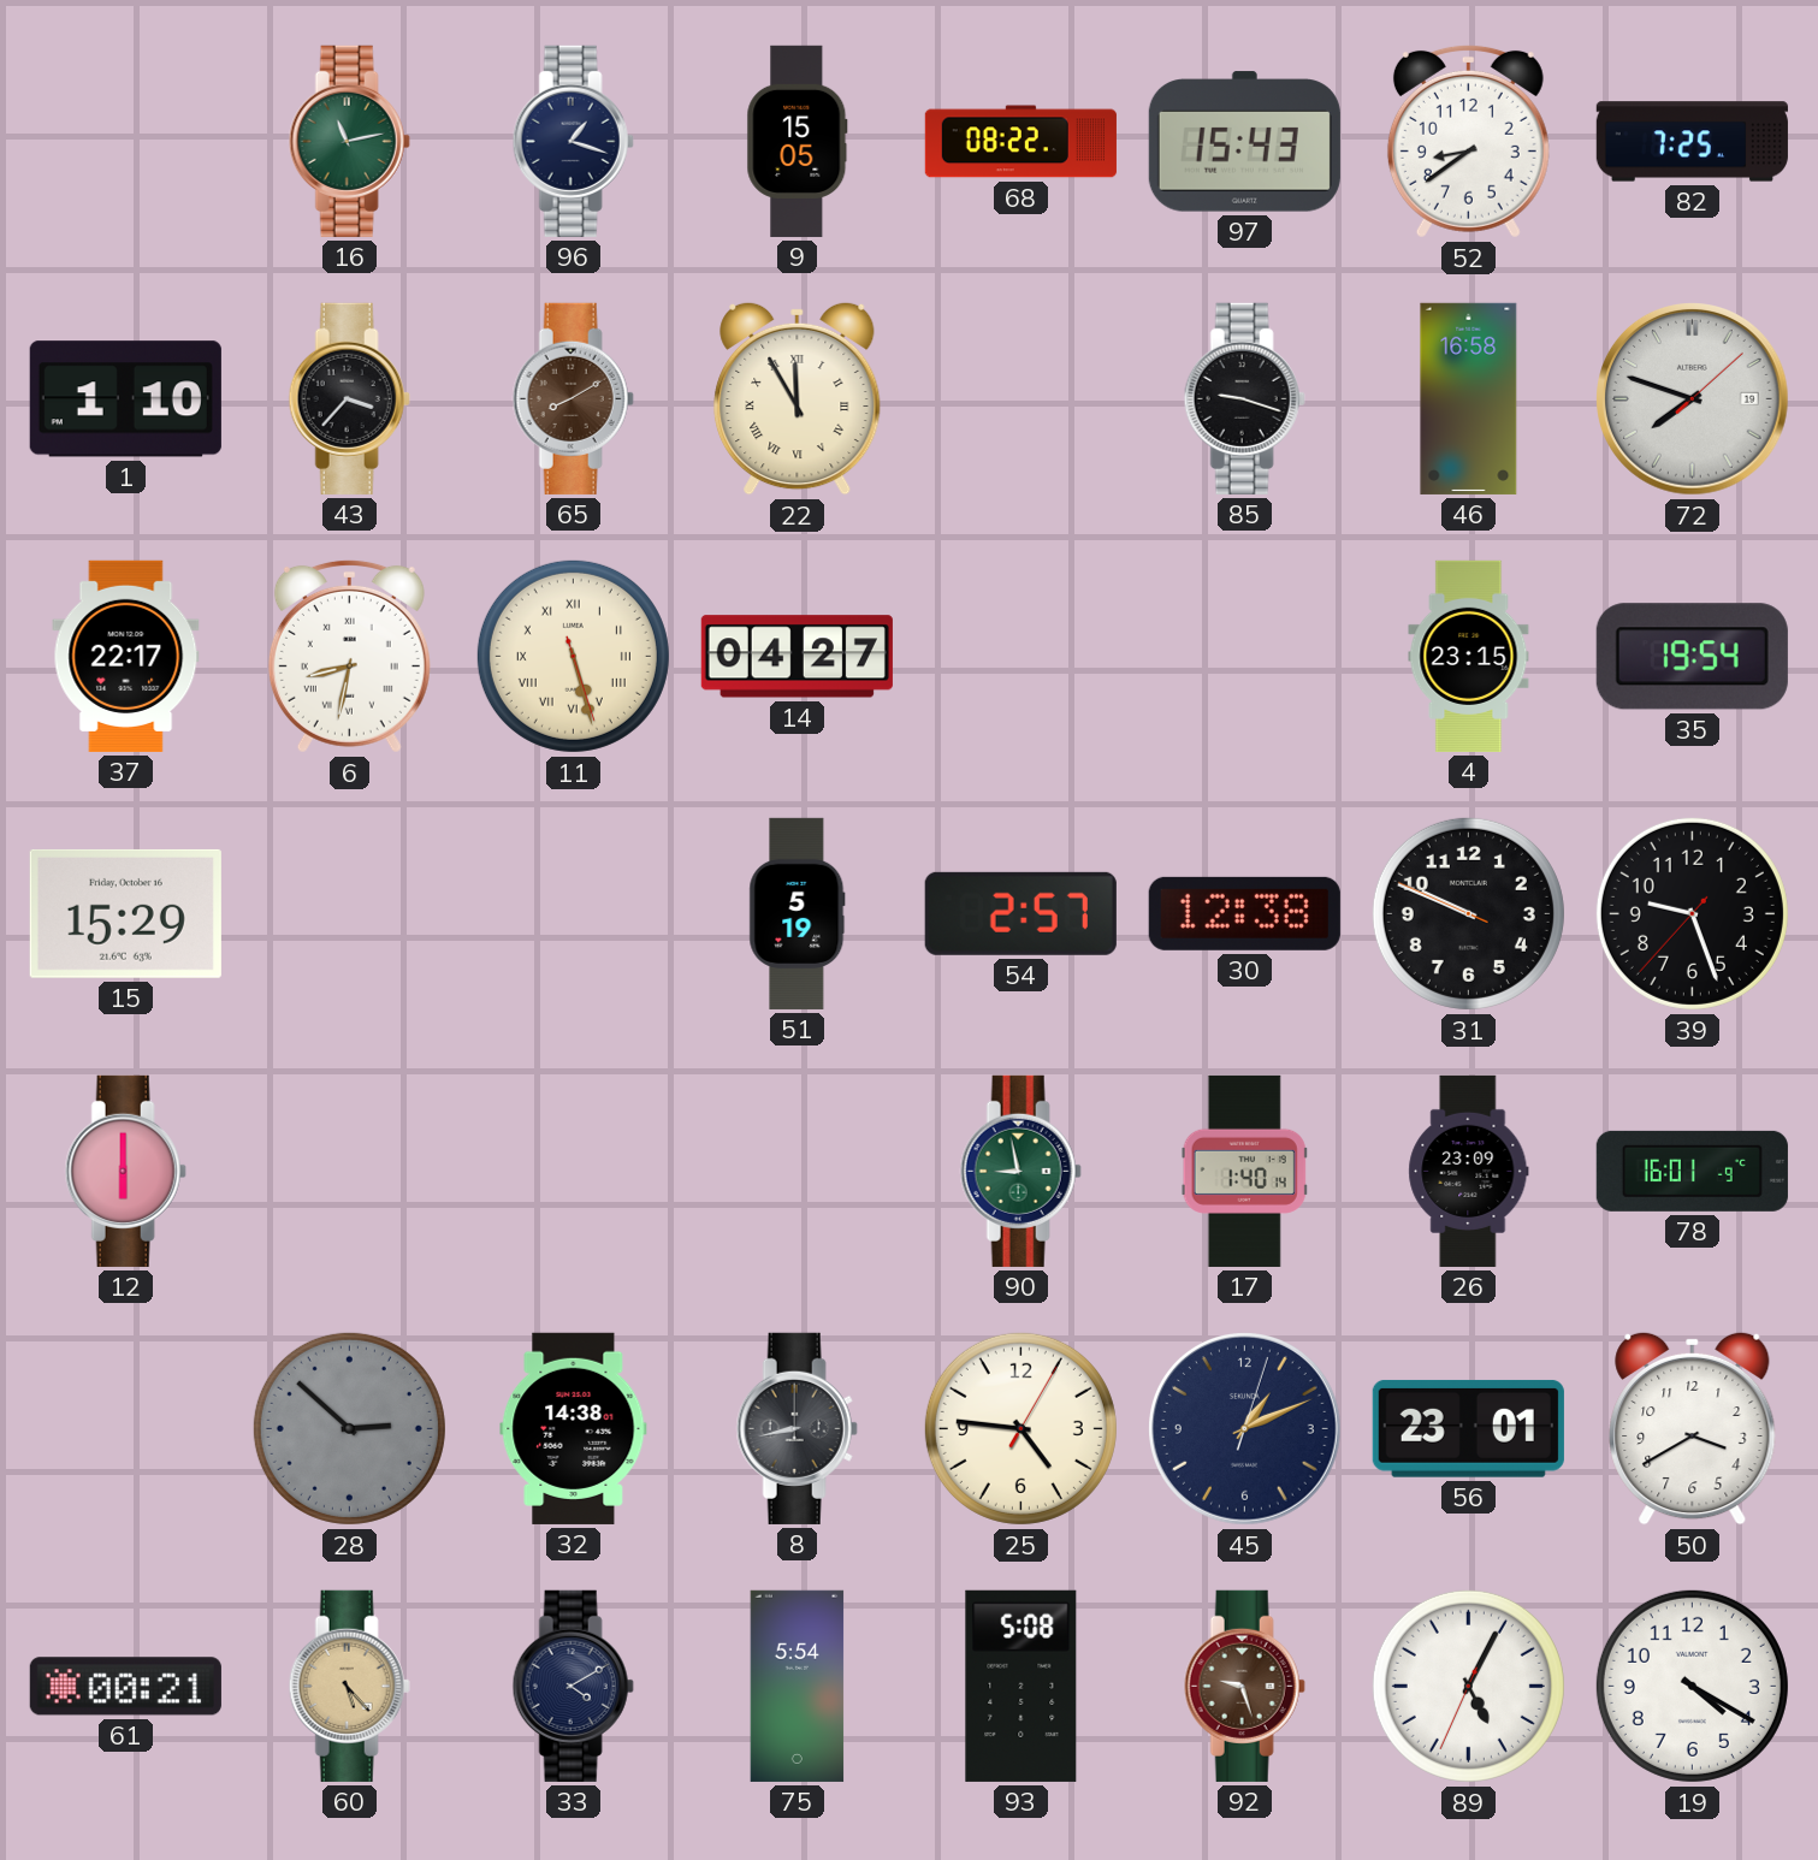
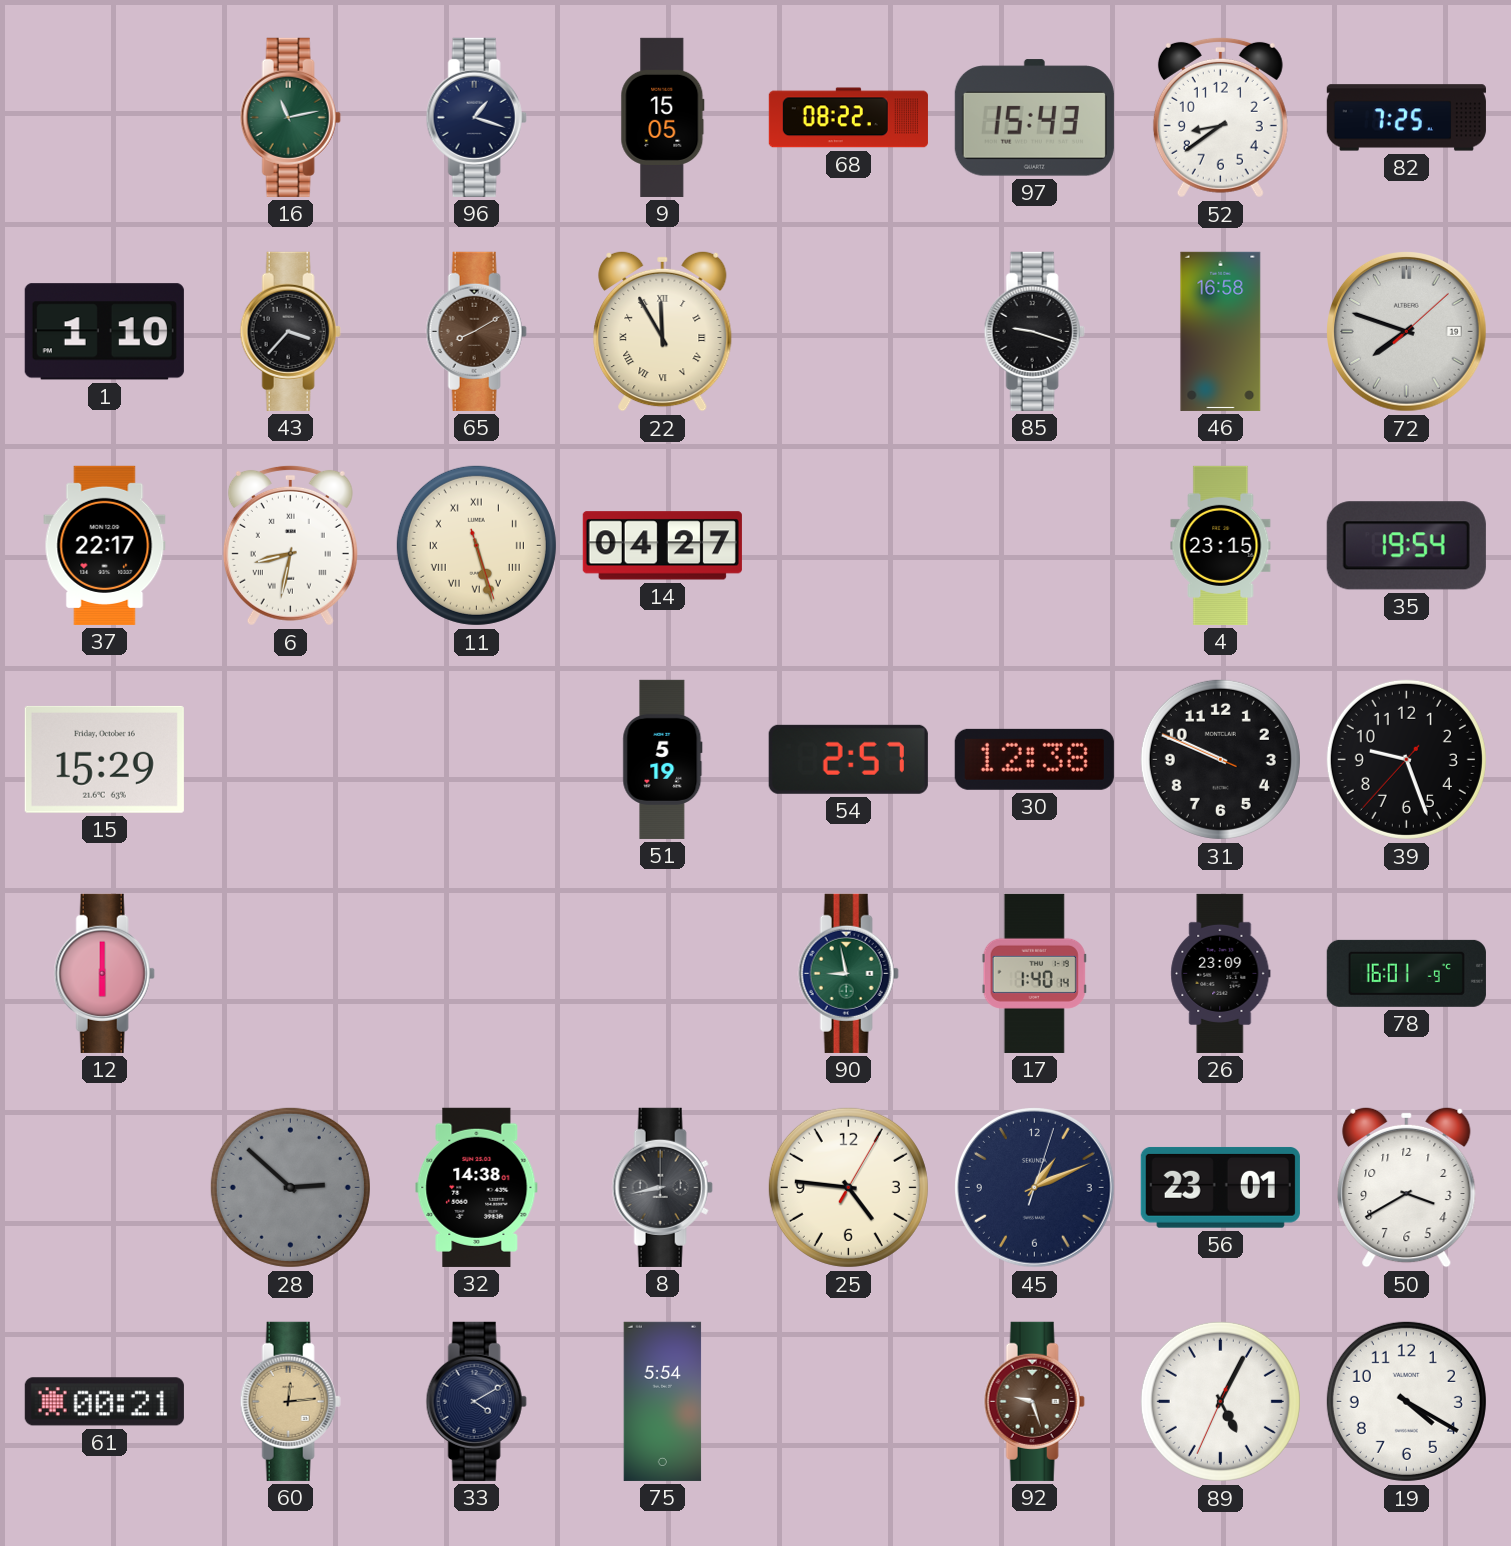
60: 5:23 -> 12:14 (290, 1401)
93: 5:08 -> none (1021, 1686)
